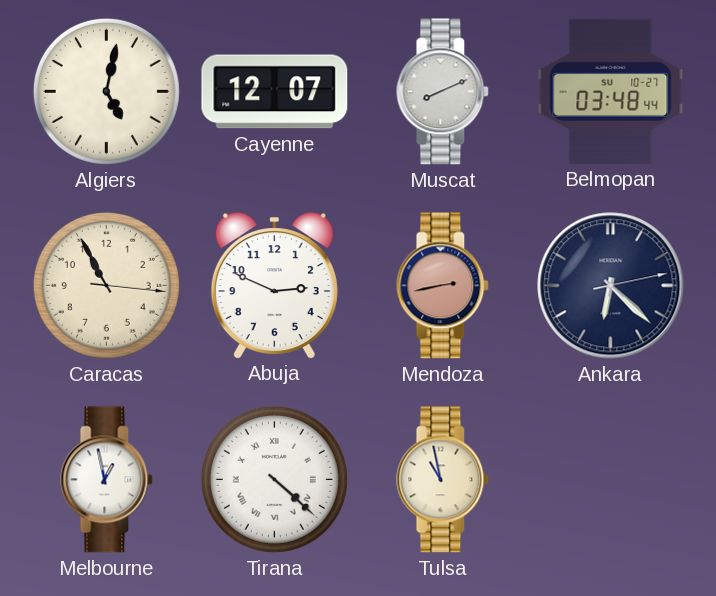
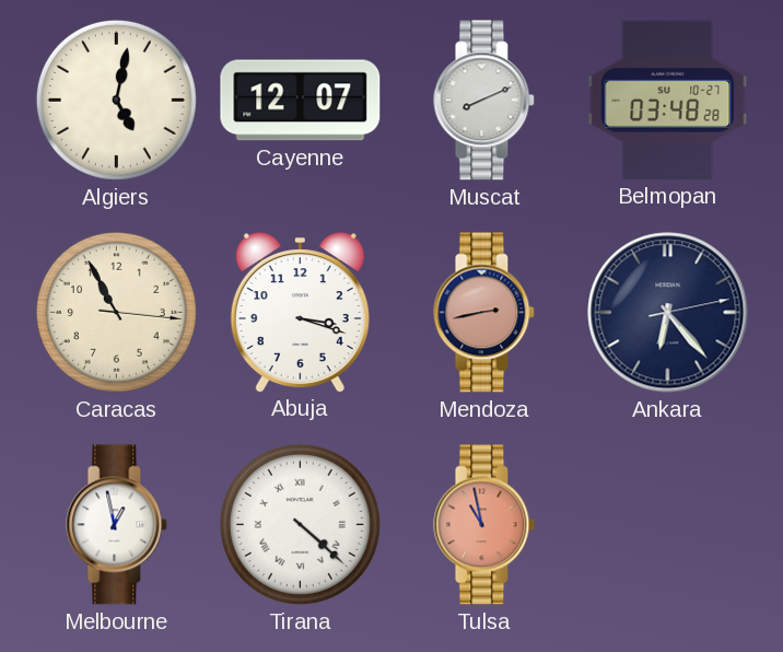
Belmopan: 03:48:44 -> 03:48:28 (668, 100)
Abuja: 2:49 -> 3:18 (300, 312)
Ankara: 6:22 -> 6:23 (668, 313)
Tulsa dial: cream -> salmon (484, 525)
